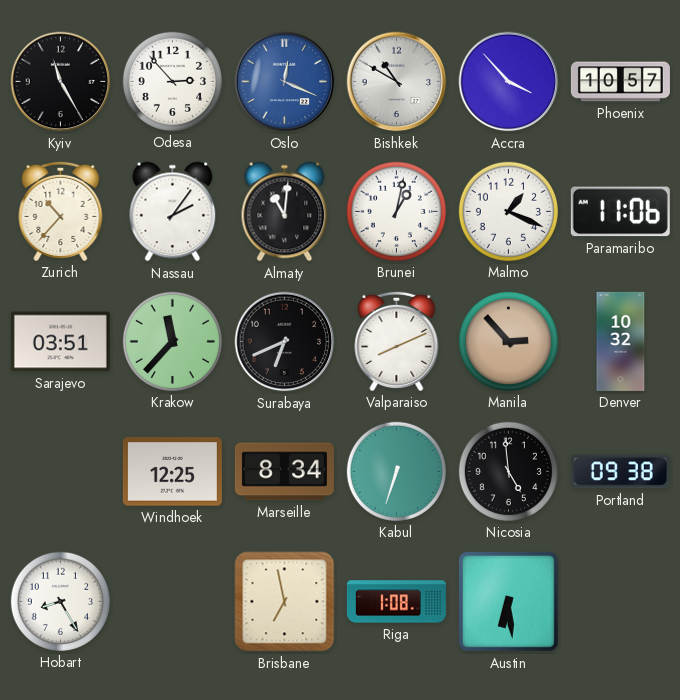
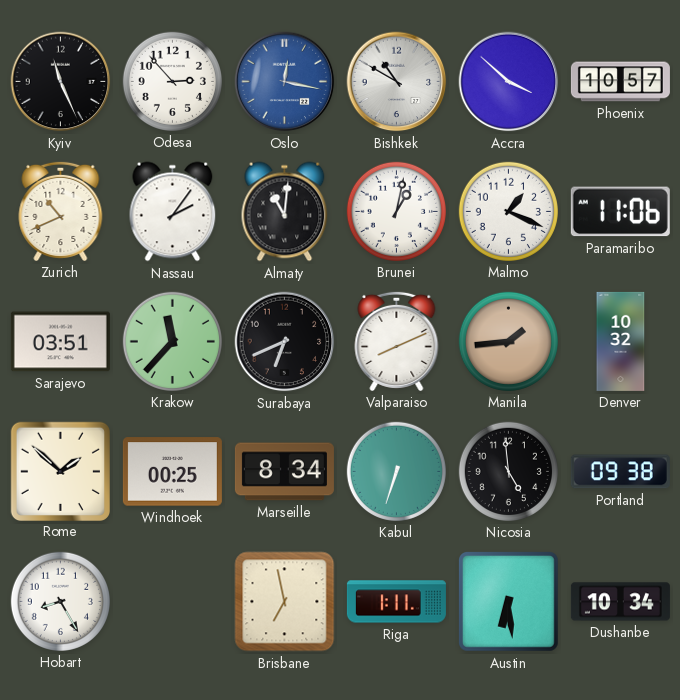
Kyiv: 11:25 -> 11:26 (61, 82)
Oslo: 12:19 -> 12:17 (285, 82)
Accra: 3:53 -> 3:52 (509, 82)
Zurich: 10:37 -> 10:41 (61, 211)
Manila: 2:53 -> 1:44 (508, 341)
Rome: none -> 1:52 (60, 471)
Windhoek: 12:25 -> 00:25 (172, 472)
Riga: 1:08 -> 1:11 (396, 602)
Dushanbe: none -> 10:34 (620, 602)
